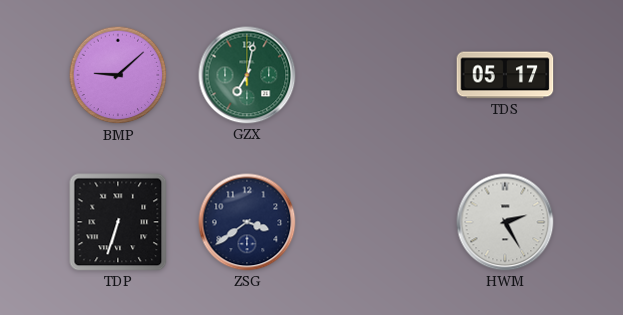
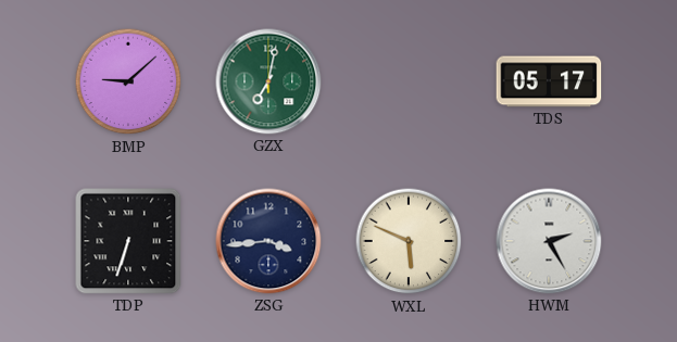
ZSG: 3:39 -> 3:44 (268, 241)
WXL: none -> 5:49 (409, 241)
